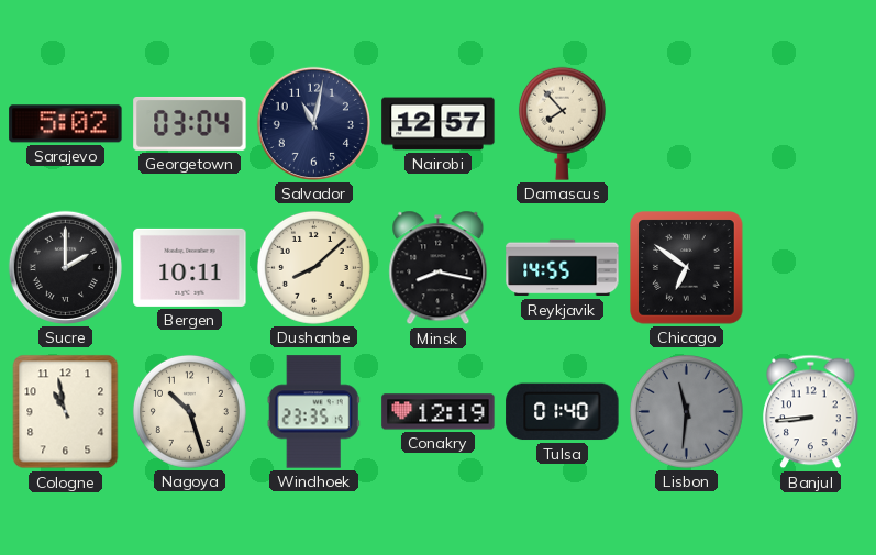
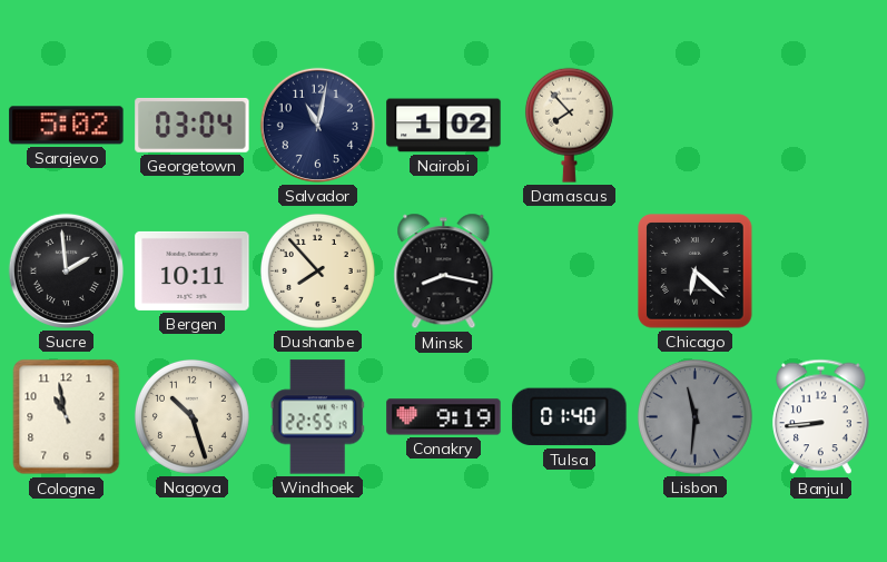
Nairobi: 12:57 -> 1:02 (444, 126)
Sucre: 2:00 -> 1:59 (66, 270)
Dushanbe: 8:08 -> 7:53 (317, 270)
Reykjavik: 14:55 -> none (563, 268)
Chicago: 6:51 -> 6:22 (696, 272)
Windhoek: 23:35 -> 22:55 (317, 417)
Conakry: 12:19 -> 9:19 (444, 417)
